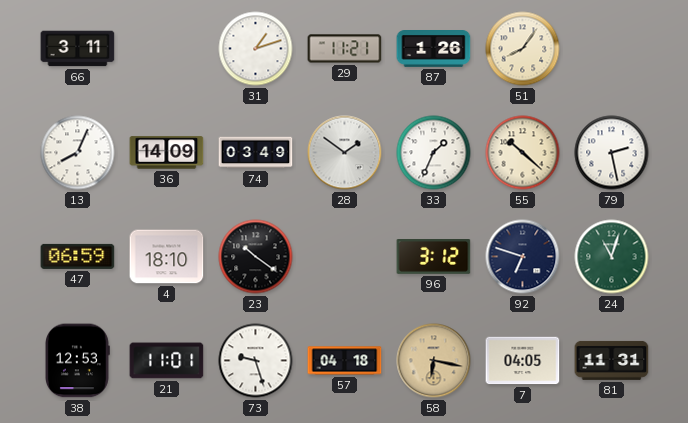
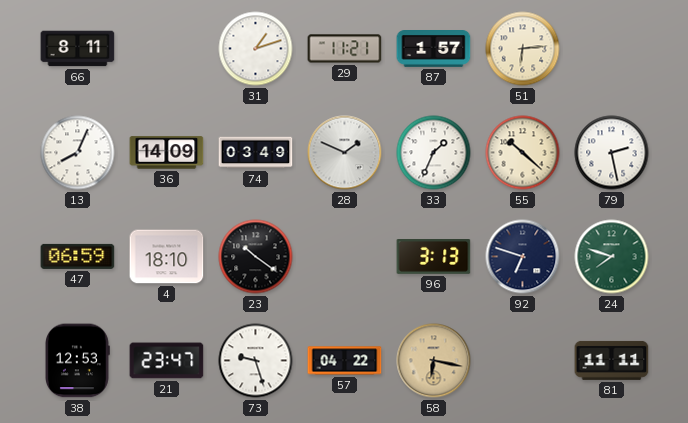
66: 3:11 -> 8:11 (78, 49)
87: 1:26 -> 1:57 (434, 49)
51: 8:06 -> 6:14 (523, 49)
28: 1:51 -> 1:49 (345, 153)
96: 3:12 -> 3:13 (434, 257)
24: 11:03 -> 7:48 (612, 257)
21: 11:01 -> 23:47 (167, 361)
57: 04:18 -> 04:22 (345, 361)
7: 04:05 -> none (523, 361)
81: 11:31 -> 11:11 (612, 360)
